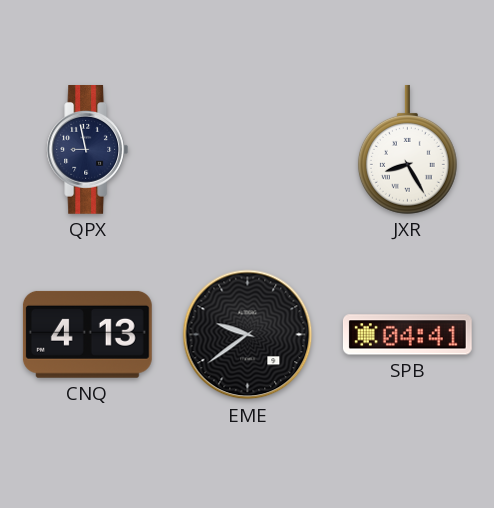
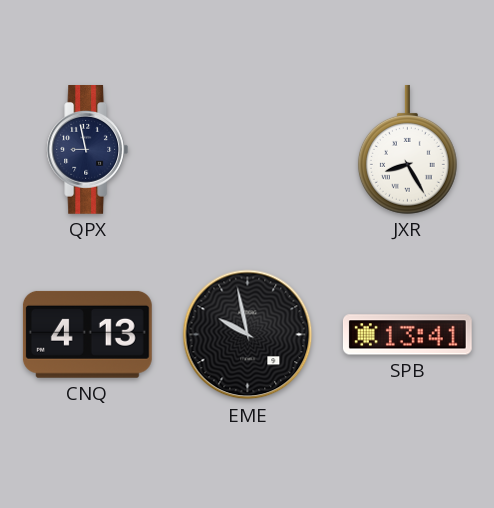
EME: 9:39 -> 9:58 (248, 335)
SPB: 04:41 -> 13:41 (407, 335)
